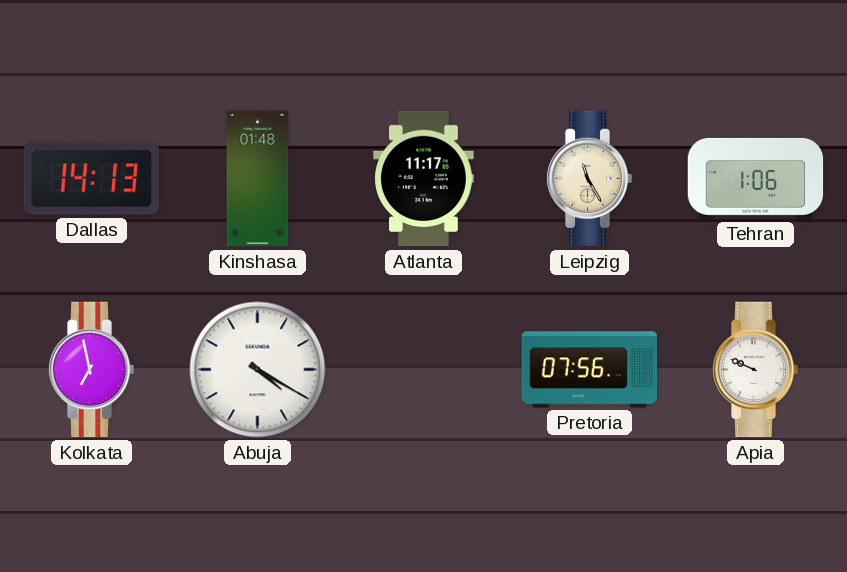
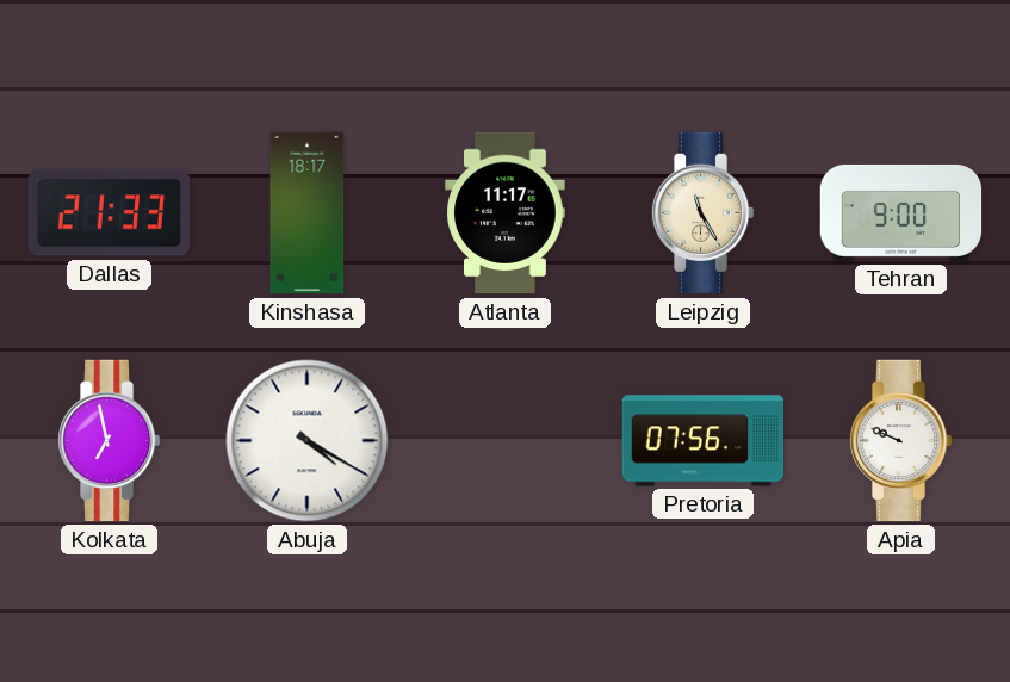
Dallas: 14:13 -> 21:33 (109, 213)
Kinshasa: 01:48 -> 18:17 (308, 213)
Tehran: 1:06 -> 9:00 (901, 212)
